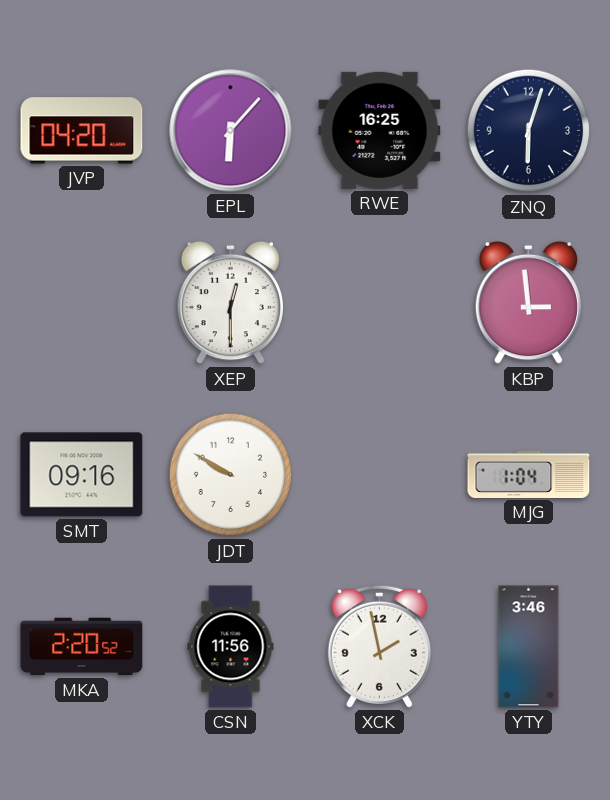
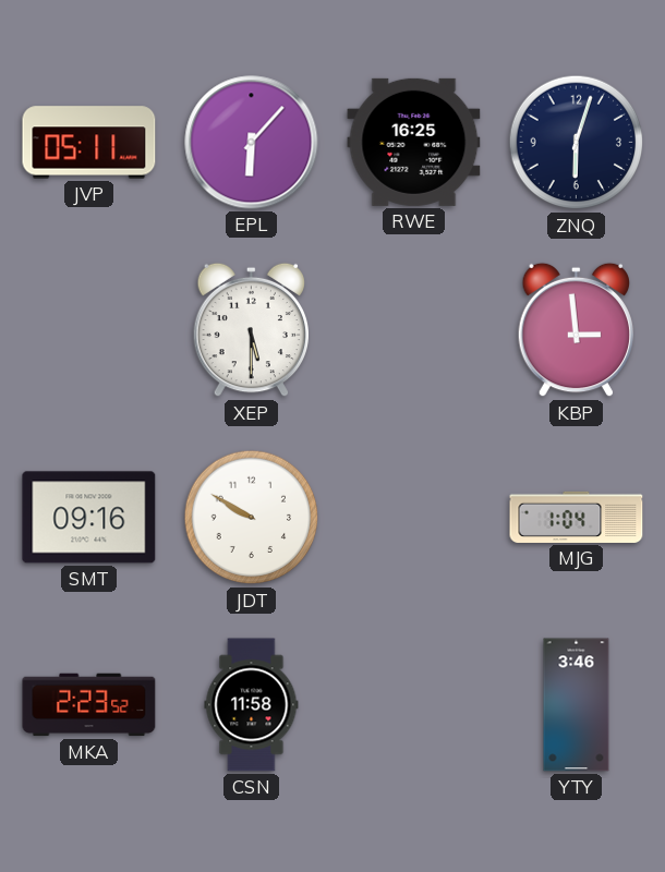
JVP: 04:20 -> 05:11 (89, 143)
XEP: 12:30 -> 5:30 (251, 330)
MKA: 2:20 -> 2:23 (89, 705)
CSN: 11:56 -> 11:58 (252, 705)
XCK: 1:58 -> none (379, 646)
